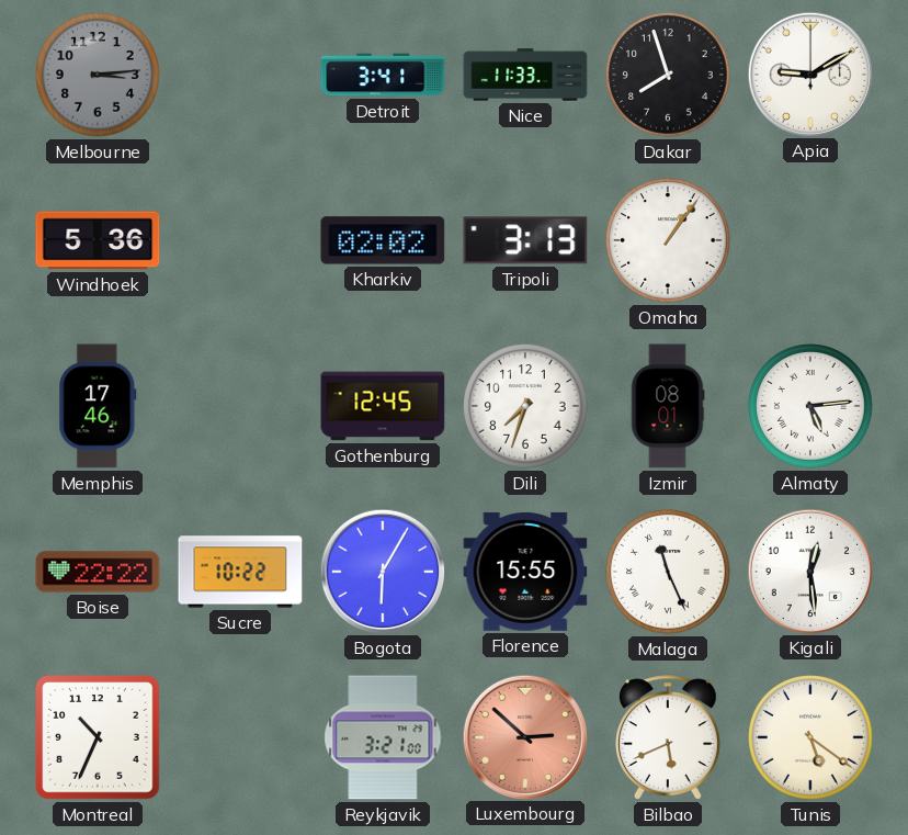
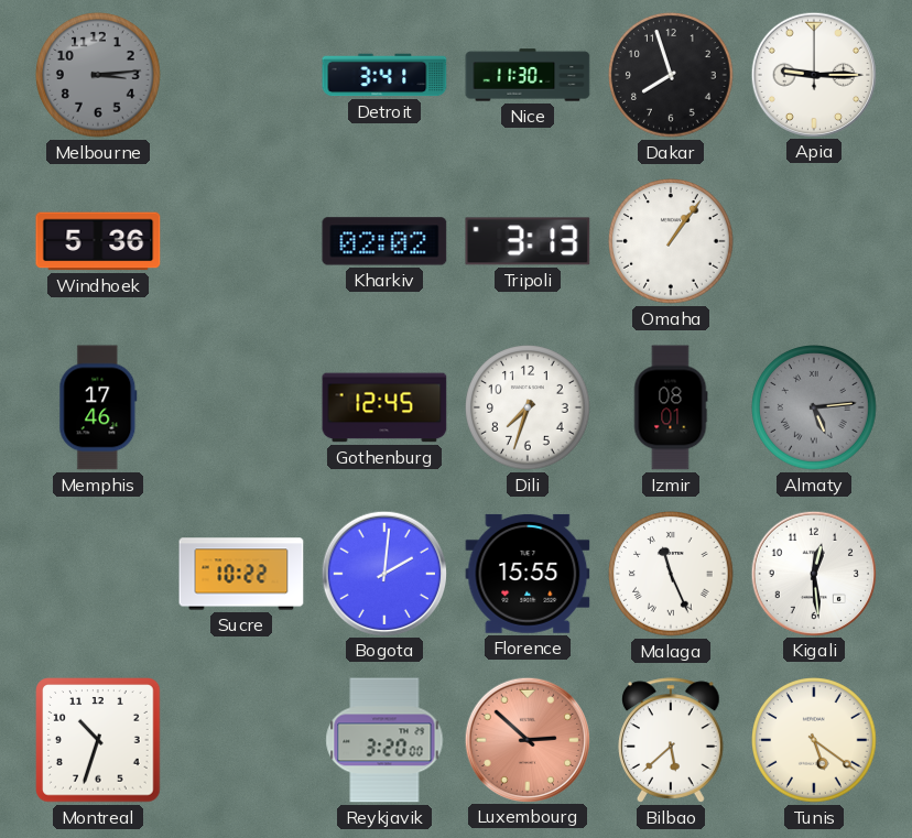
Nice: 11:33 -> 11:30 (528, 75)
Apia: 9:10 -> 9:15 (813, 74)
Almaty dial: white -> grey (815, 409)
Boise: 22:22 -> none (98, 572)
Bogota: 6:05 -> 2:01 (383, 573)
Montreal: 10:34 -> 10:33 (98, 740)
Reykjavik: 3:21 -> 3:20 (384, 740)
Bilbao: 5:41 -> 5:38 (672, 740)
